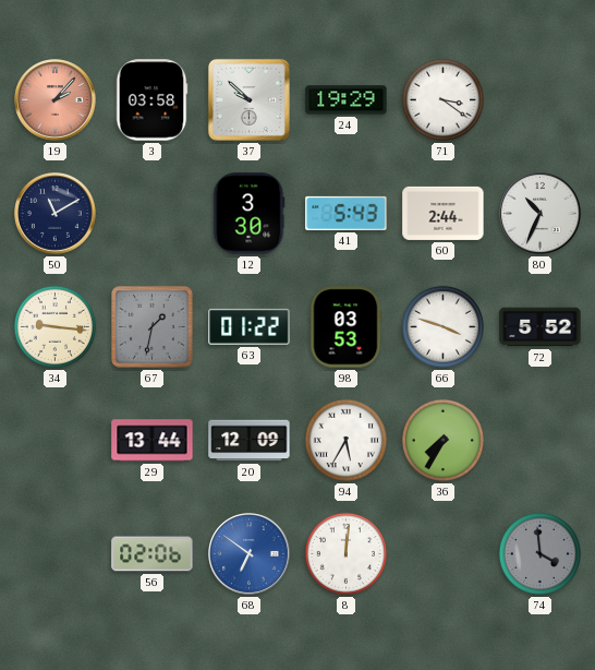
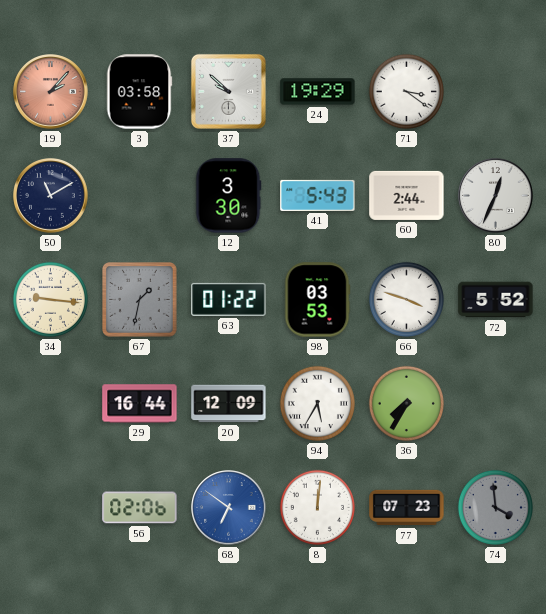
80: 10:34 -> 12:34 (496, 196)
29: 13:44 -> 16:44 (140, 404)
77: none -> 07:23 (407, 508)
